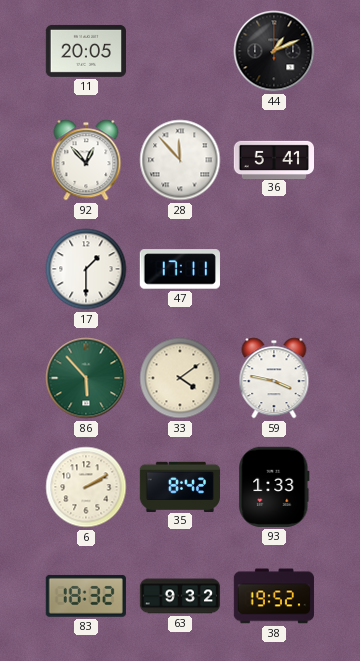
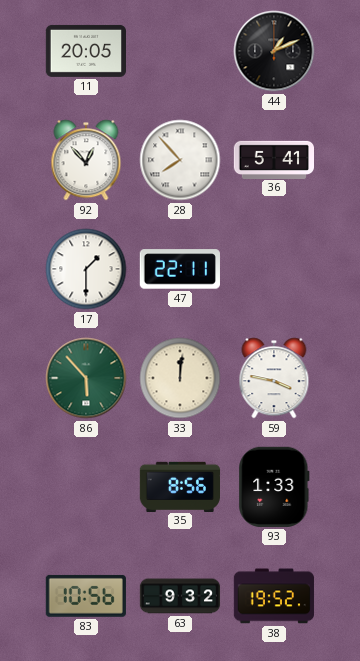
28: 11:53 -> 7:53 (180, 160)
47: 17:11 -> 22:11 (180, 269)
33: 4:09 -> 12:01 (180, 378)
6: 2:10 -> none (86, 487)
35: 8:42 -> 8:56 (179, 486)
83: 18:32 -> 10:56 (86, 596)
